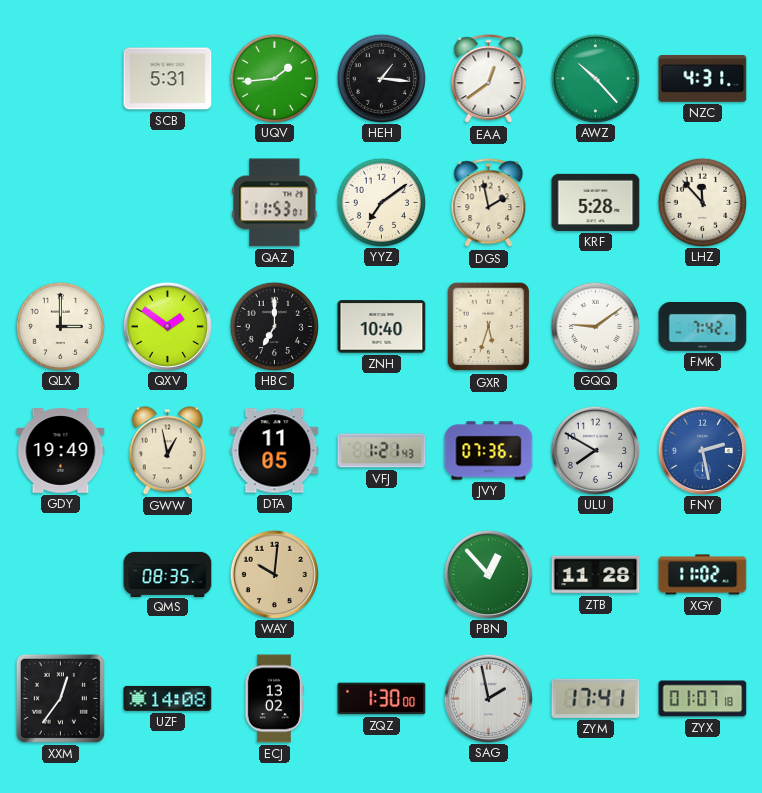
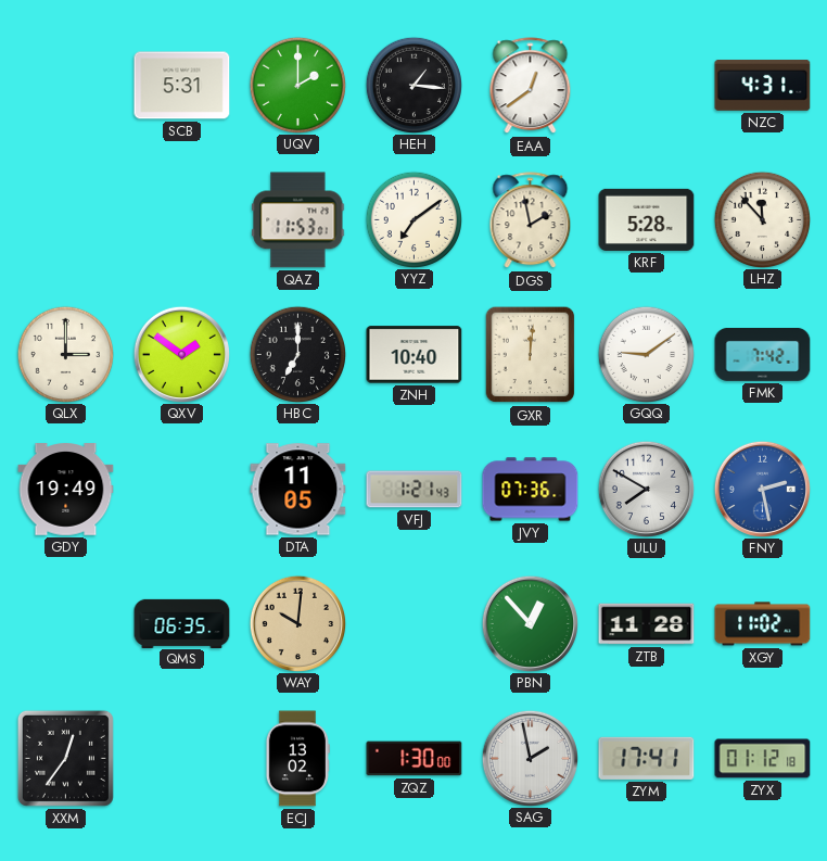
UQV: 1:44 -> 2:00 (297, 85)
AWZ: 10:23 -> none (595, 78)
GXR: 5:33 -> 12:01 (531, 355)
GWW: 12:58 -> none (167, 451)
QMS: 08:35 -> 06:35 (182, 623)
UZF: 14:08 -> none (168, 698)
ZYX: 01:07 -> 01:12 (763, 759)
